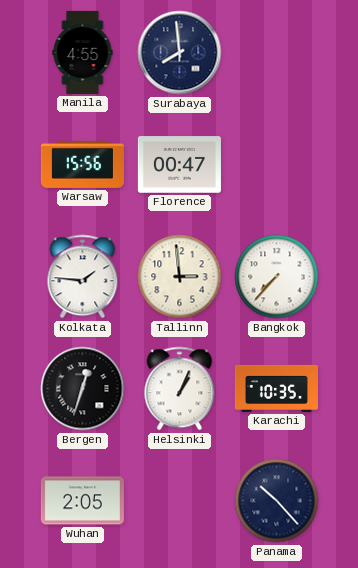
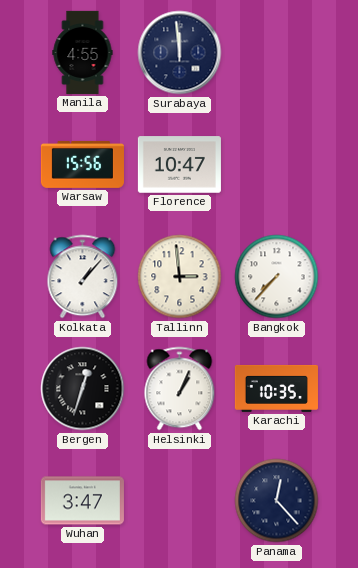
Surabaya: 7:59 -> 11:59 (180, 53)
Florence: 00:47 -> 10:47 (179, 165)
Kolkata: 1:46 -> 1:07 (83, 277)
Wuhan: 2:05 -> 3:47 (82, 501)
Panama: 10:23 -> 12:23 (277, 501)
